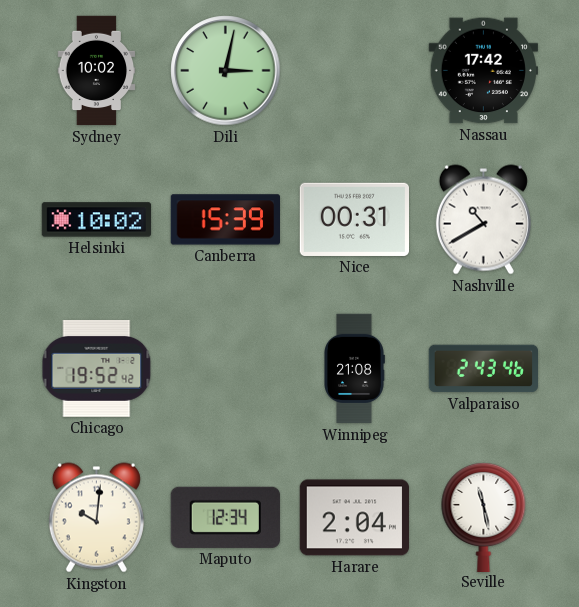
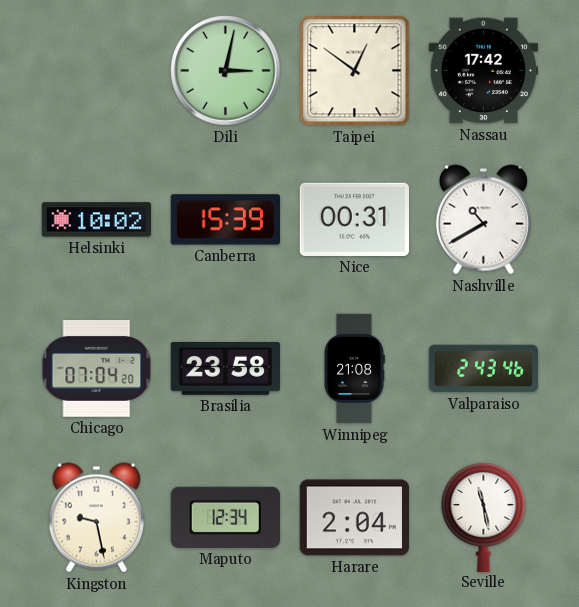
Sydney: 10:02 -> none (97, 71)
Taipei: none -> 12:51 (355, 71)
Chicago: 19:52 -> 07:04 (97, 368)
Brasilia: none -> 23:58 (225, 368)
Kingston: 10:01 -> 9:28 (96, 518)
